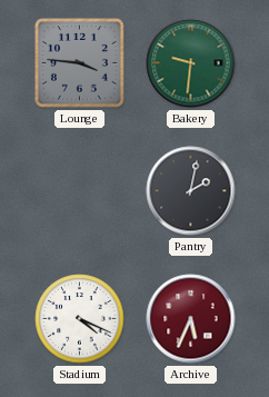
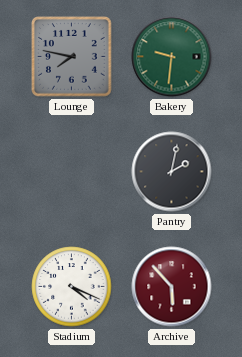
Lounge: 3:46 -> 7:47 (72, 57)
Archive: 5:34 -> 5:53 (172, 287)
